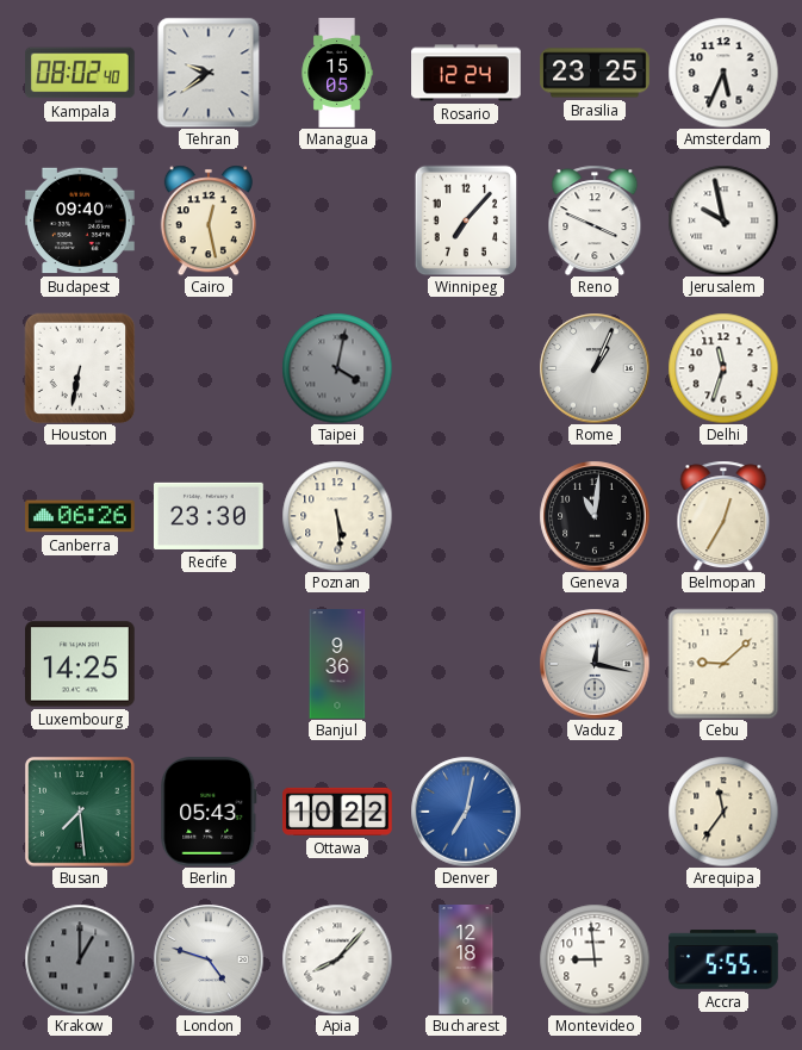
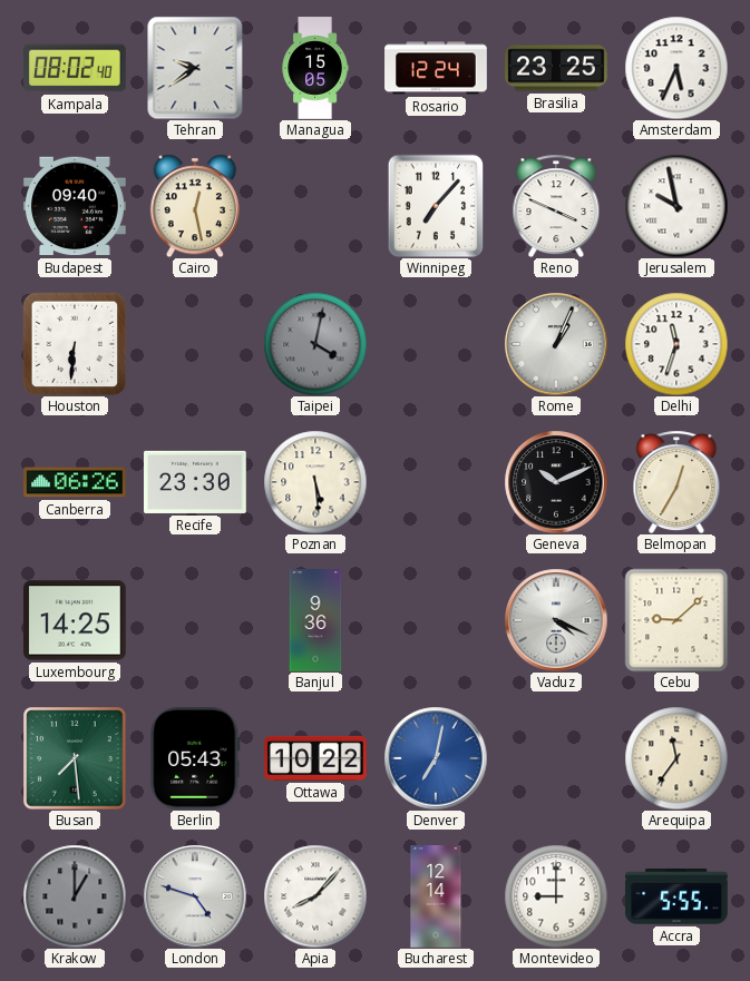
Houston: 6:32 -> 6:31 (75, 344)
Geneva: 11:01 -> 10:11 (556, 482)
Vaduz: 12:17 -> 4:19 (556, 620)
Bucharest: 12:18 -> 12:14 (436, 896)
Montevideo: 8:59 -> 9:00 (556, 896)
